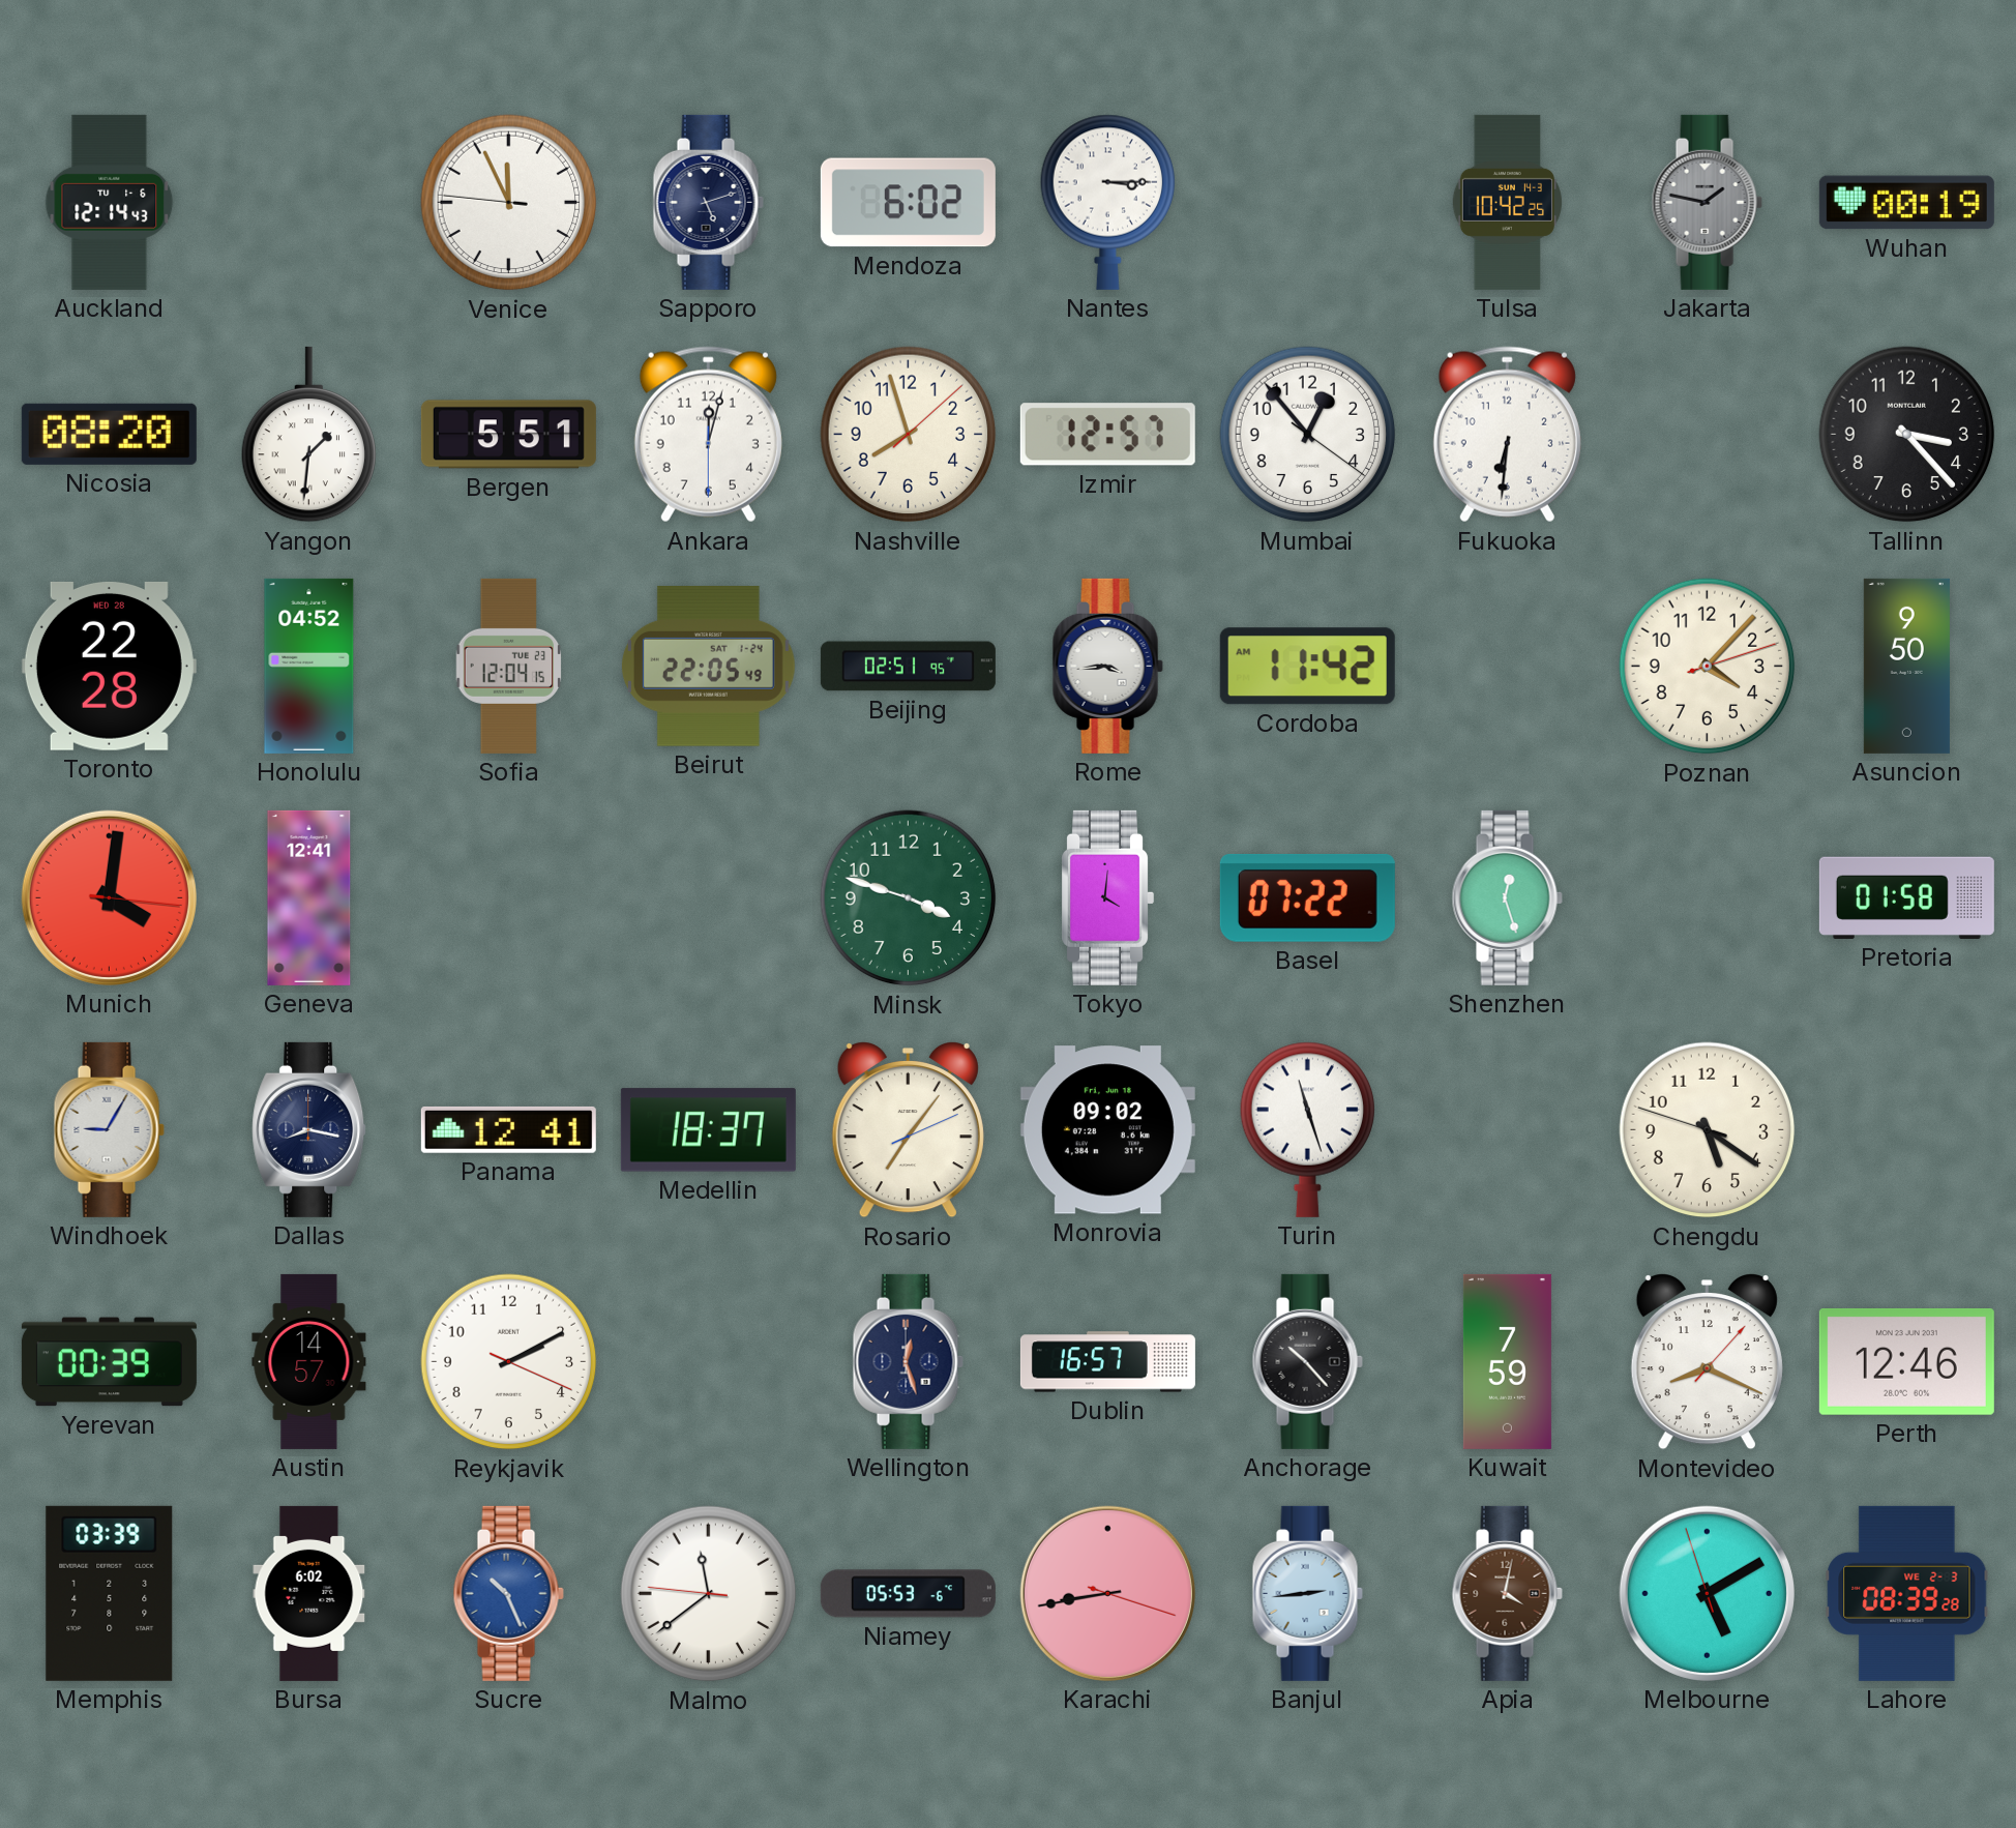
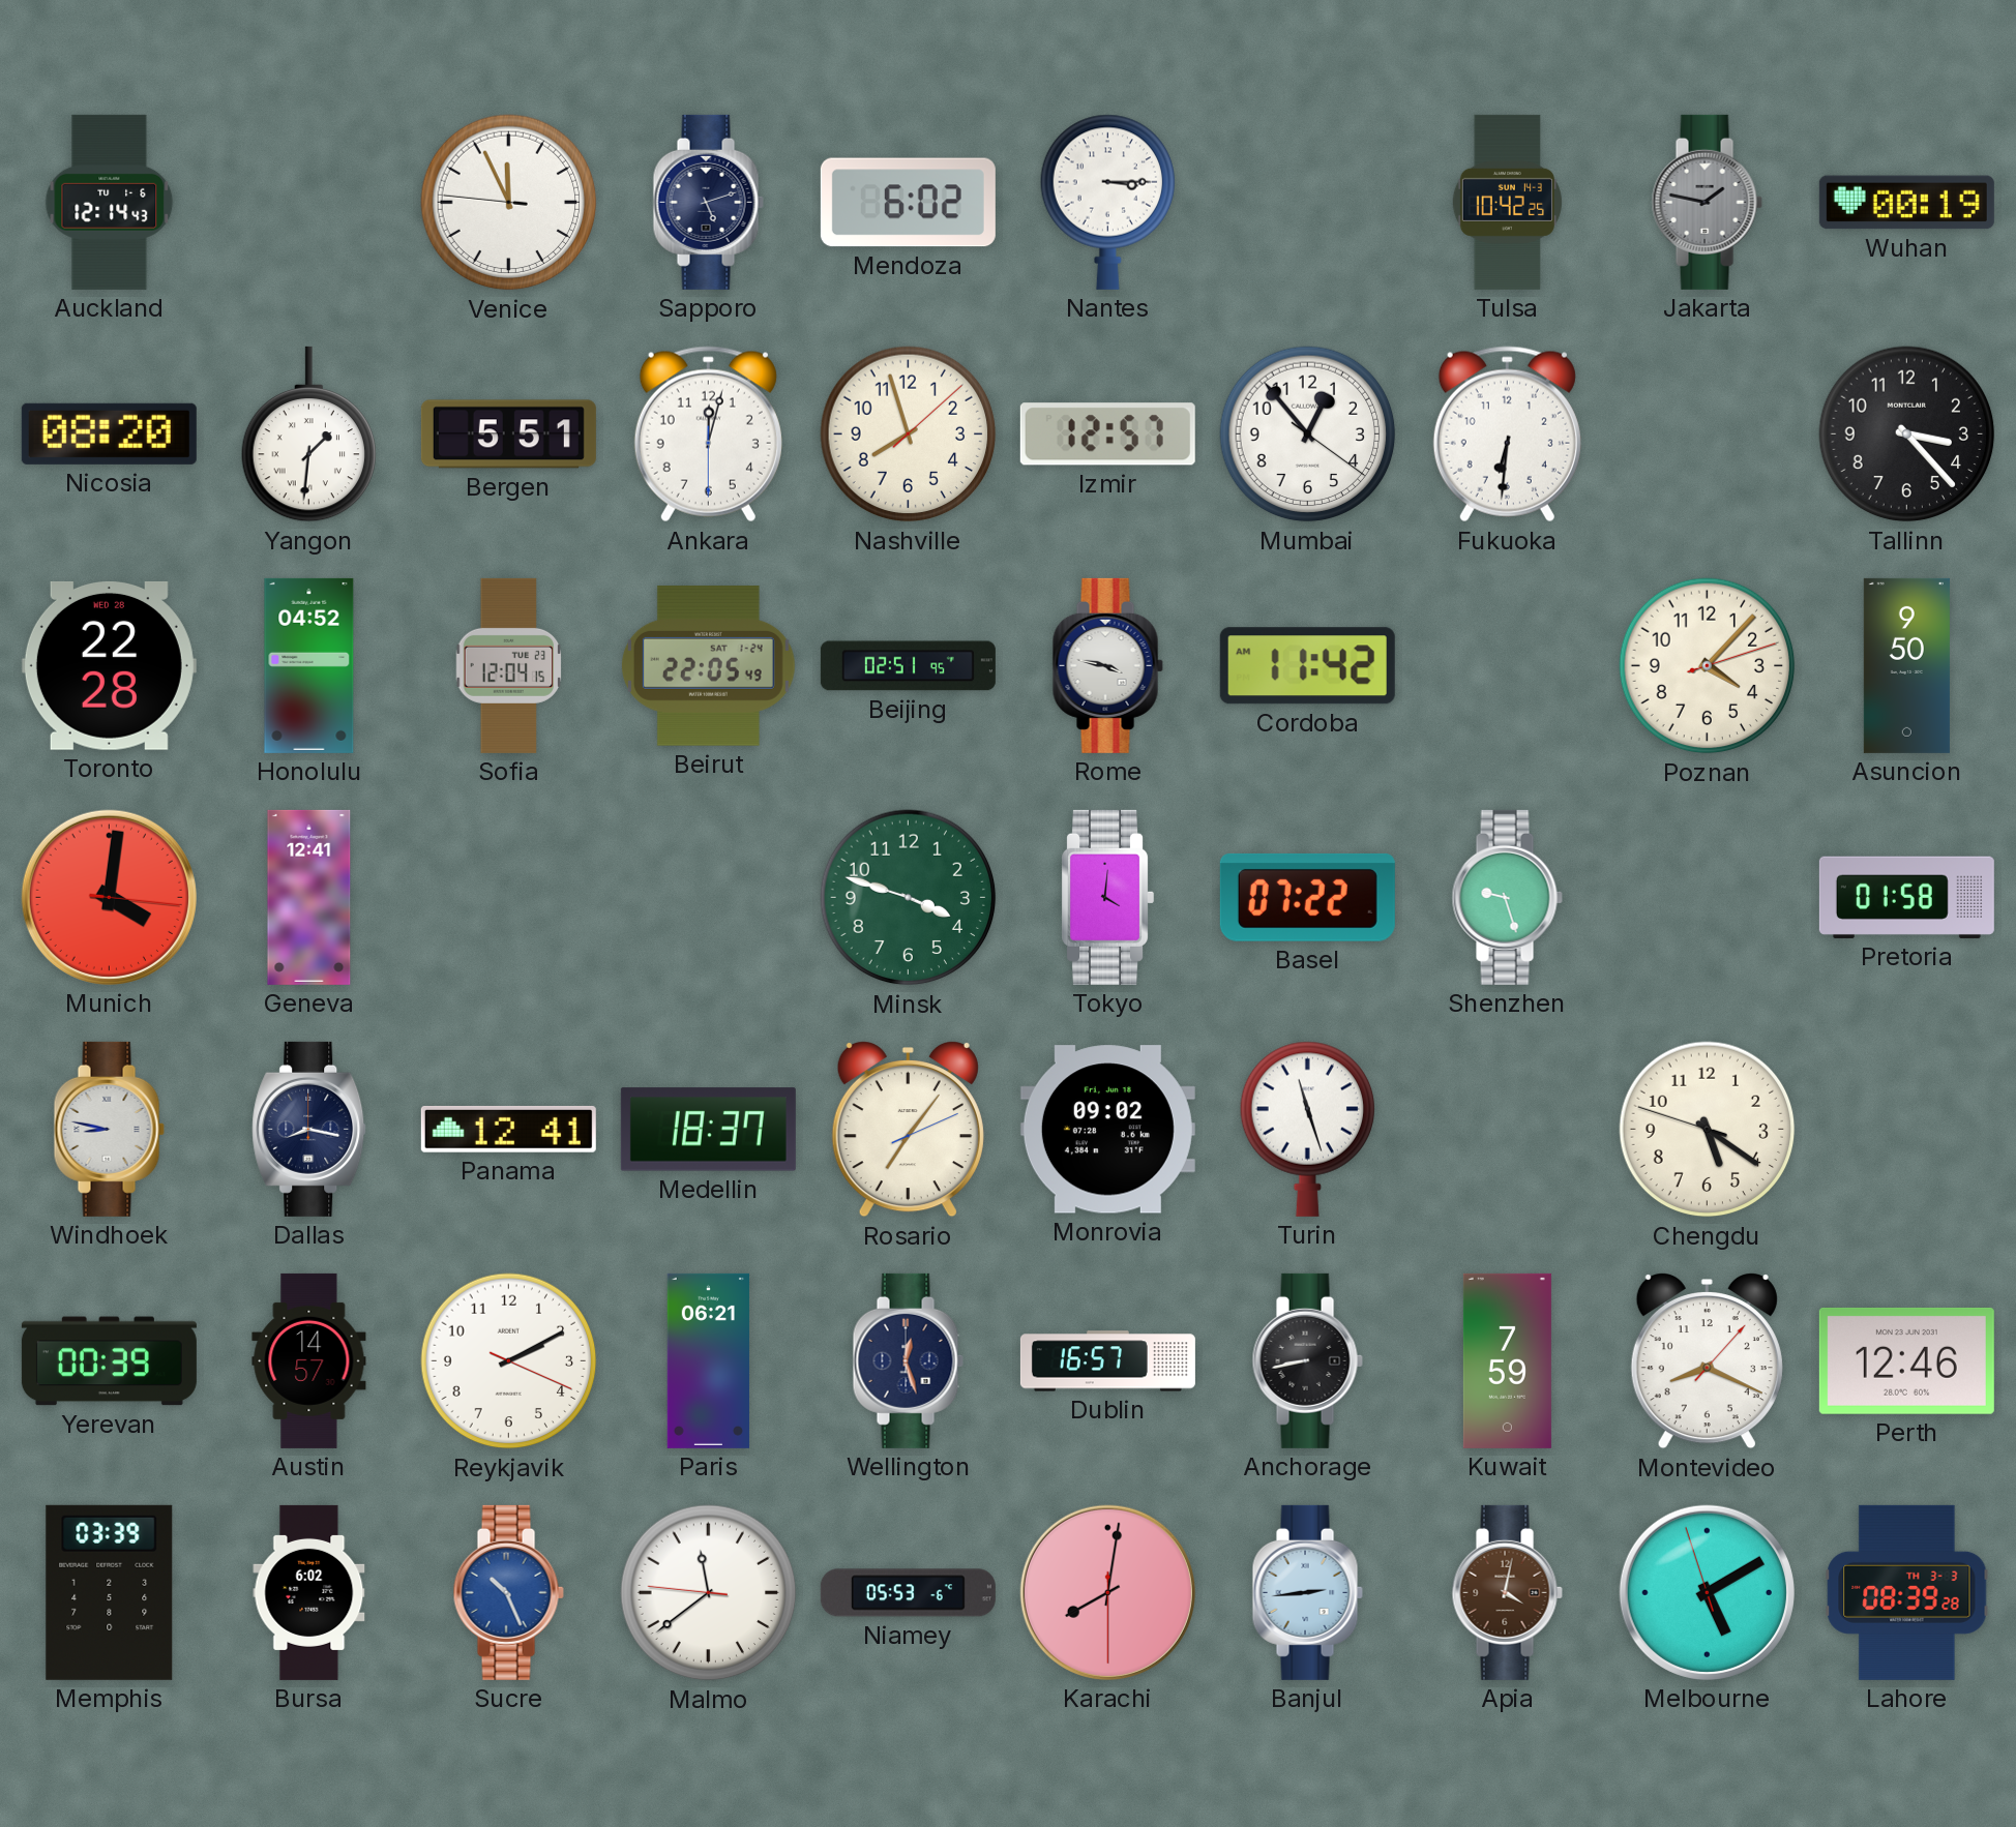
Rome: 3:44 -> 3:47 (1107, 665)
Shenzhen: 12:27 -> 9:27 (1507, 897)
Windhoek: 9:05 -> 8:47 (109, 1129)
Paris: none -> 06:21 (708, 1360)
Anchorage: 10:23 -> 8:43 (1307, 1360)
Karachi: 8:43 -> 8:01 (1107, 1592)
Lahore date: WE 2-3 -> TH 3-3 (1907, 1592)
